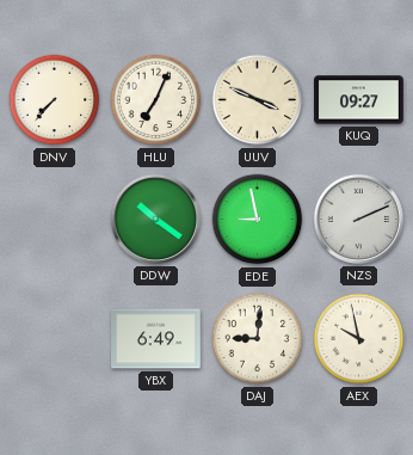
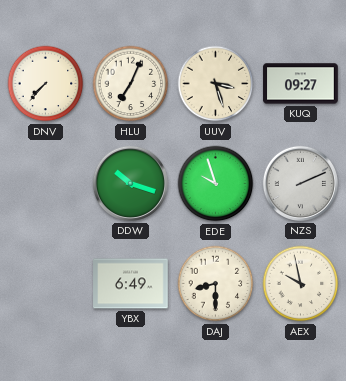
UUV: 3:49 -> 3:27 (216, 84)
DDW: 10:21 -> 10:18 (130, 183)
EDE: 8:58 -> 9:57 (216, 184)
DAJ: 9:01 -> 8:30 (216, 284)
